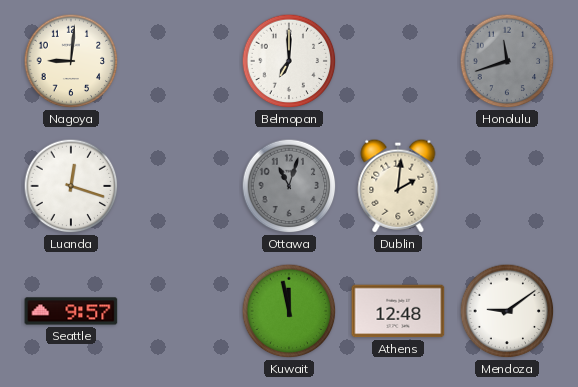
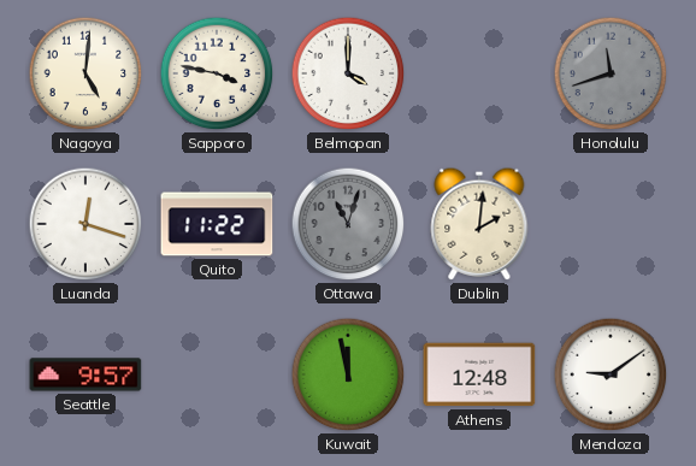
Nagoya: 9:01 -> 5:01 (85, 73)
Sapporo: none -> 3:47 (217, 73)
Belmopan: 7:00 -> 4:00 (348, 73)
Quito: none -> 11:22 (217, 224)
